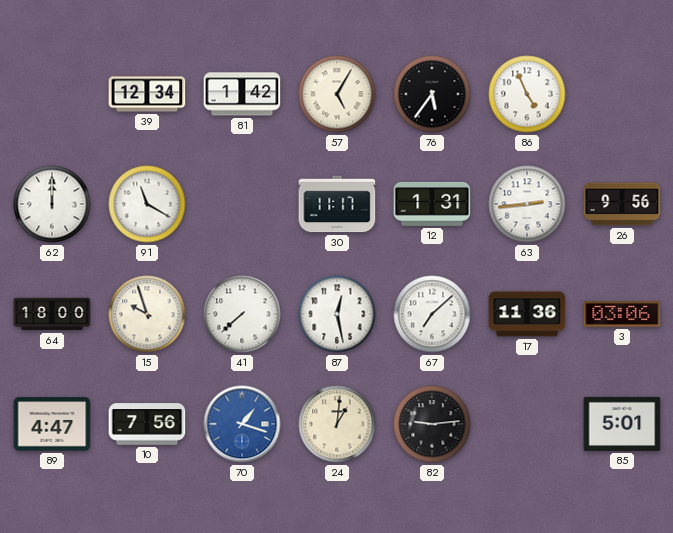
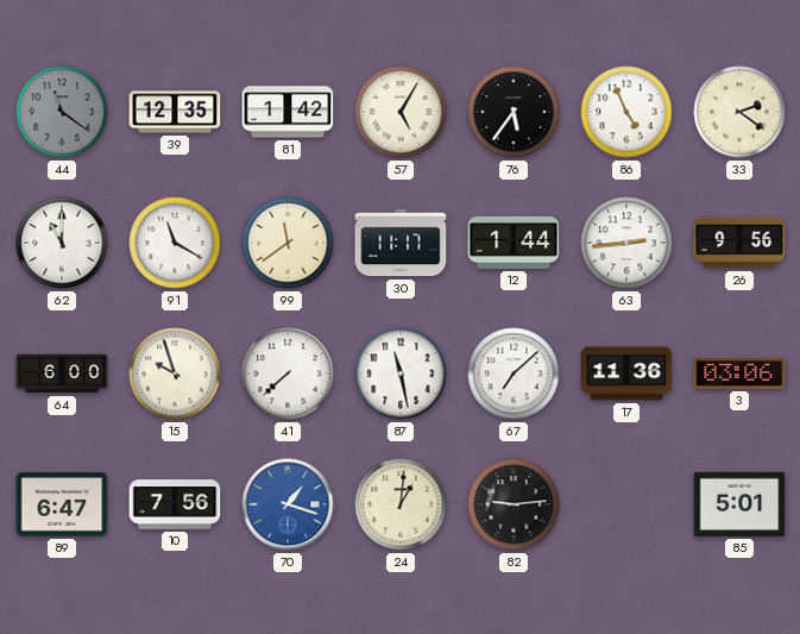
44: none -> 11:21 (62, 112)
39: 12:34 -> 12:35 (175, 112)
33: none -> 2:21 (739, 112)
62: 12:00 -> 11:00 (62, 243)
99: none -> 11:39 (288, 243)
12: 1:31 -> 1:44 (514, 243)
64: 18:00 -> 6:00 (62, 374)
87: 12:28 -> 11:28 (401, 374)
89: 4:47 -> 6:47 (62, 504)
